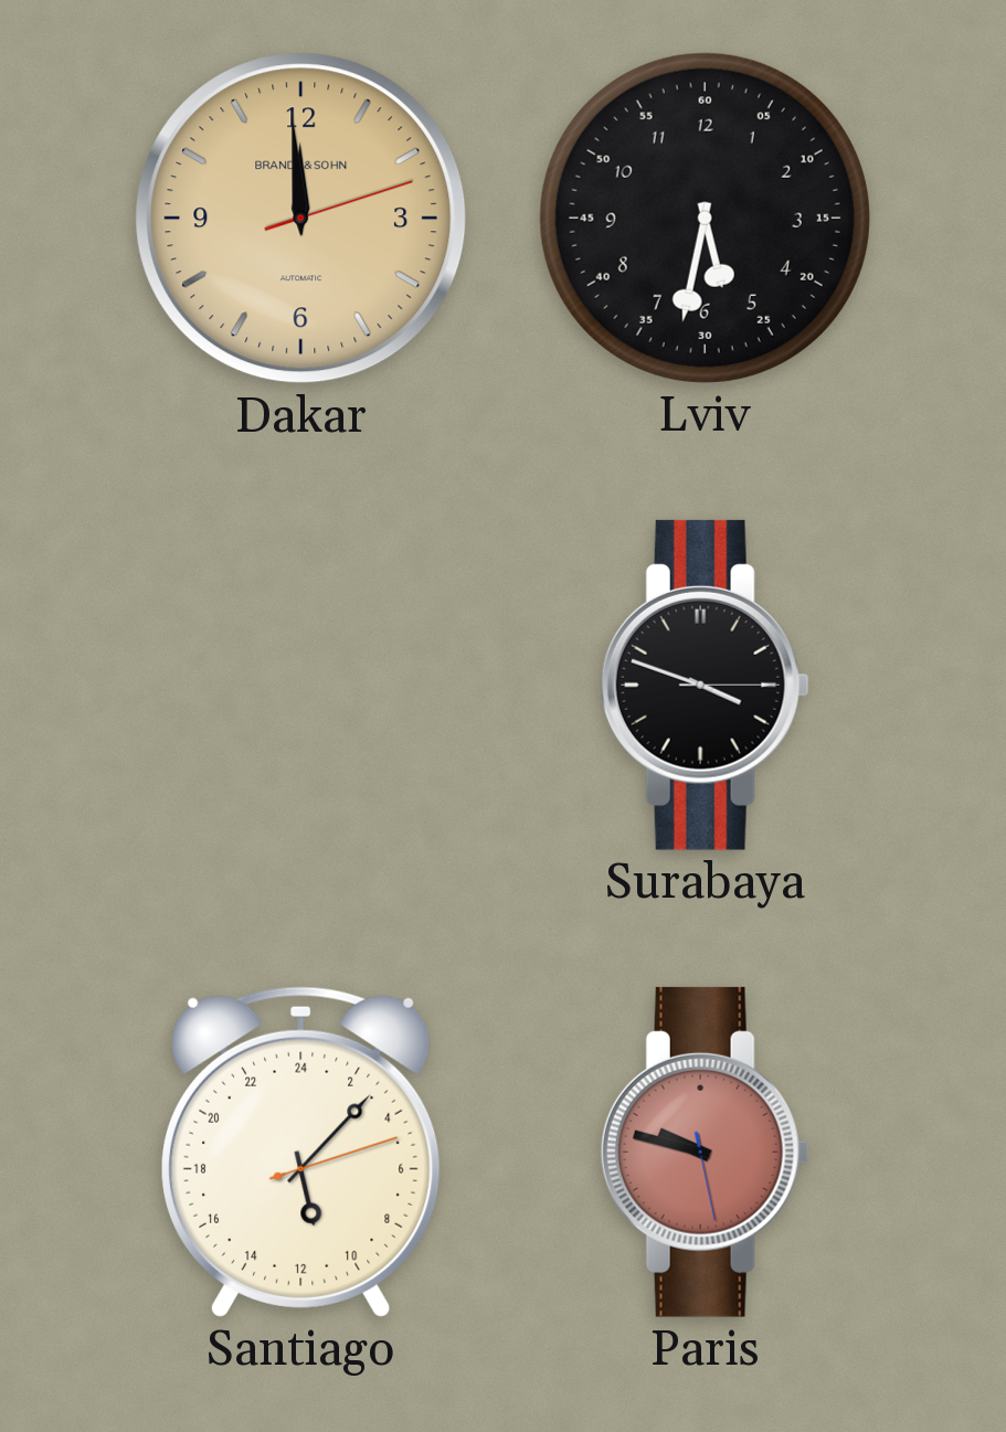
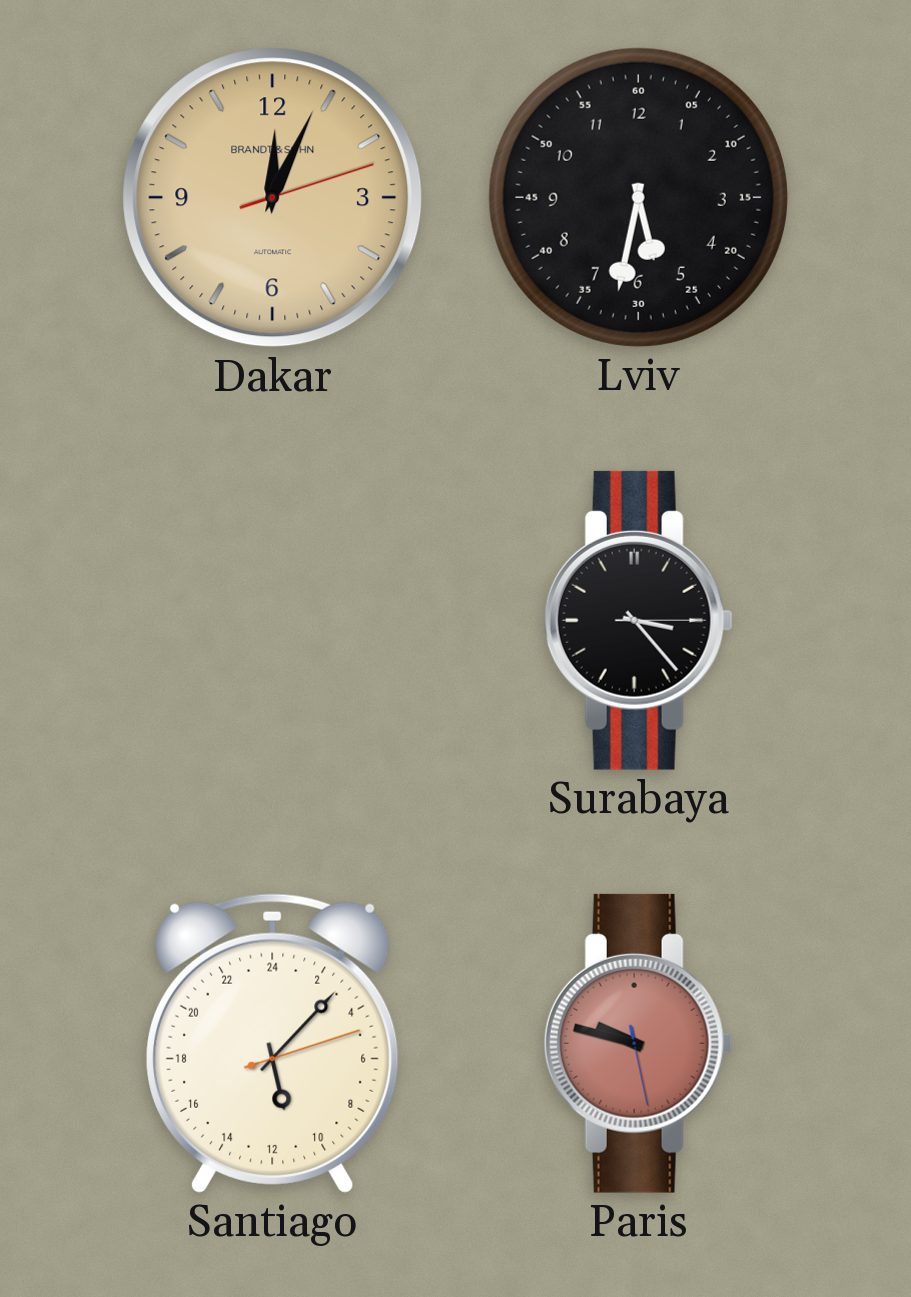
Dakar: 11:59 -> 12:04 (273, 198)
Surabaya: 3:48 -> 3:23 (638, 620)
